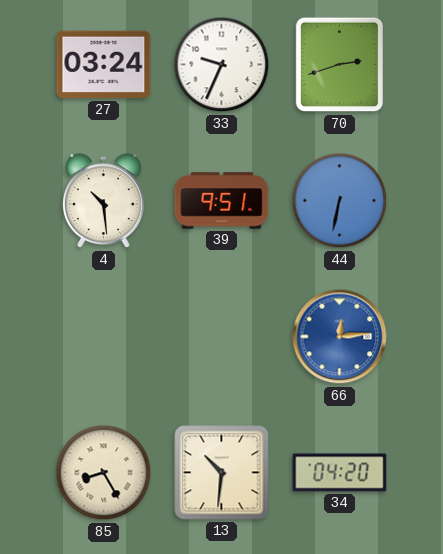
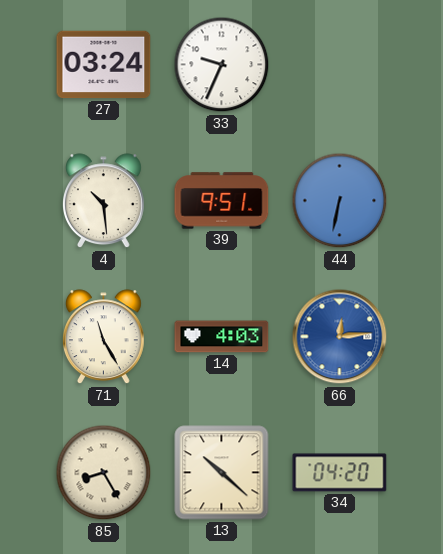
70: 2:42 -> none (340, 65)
71: none -> 11:25 (103, 337)
14: none -> 4:03 (222, 337)
13: 10:31 -> 10:22 (222, 473)
